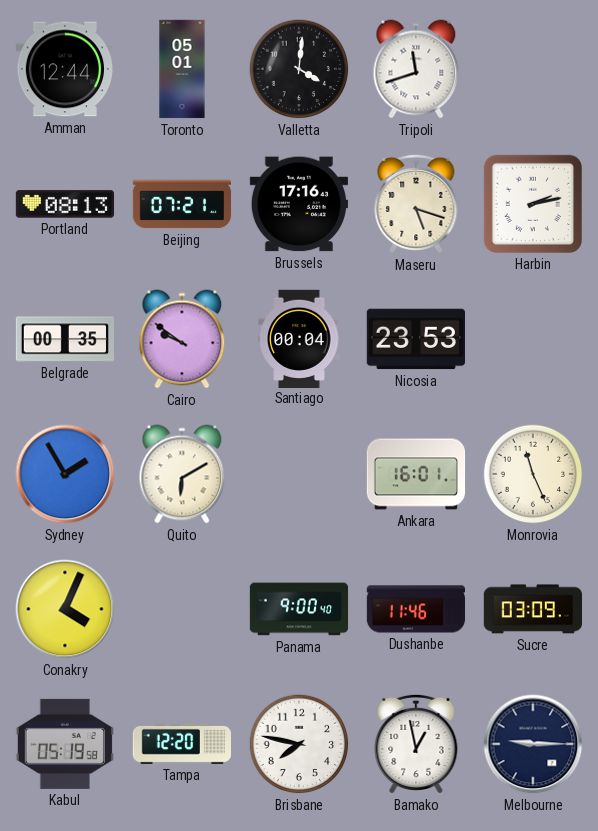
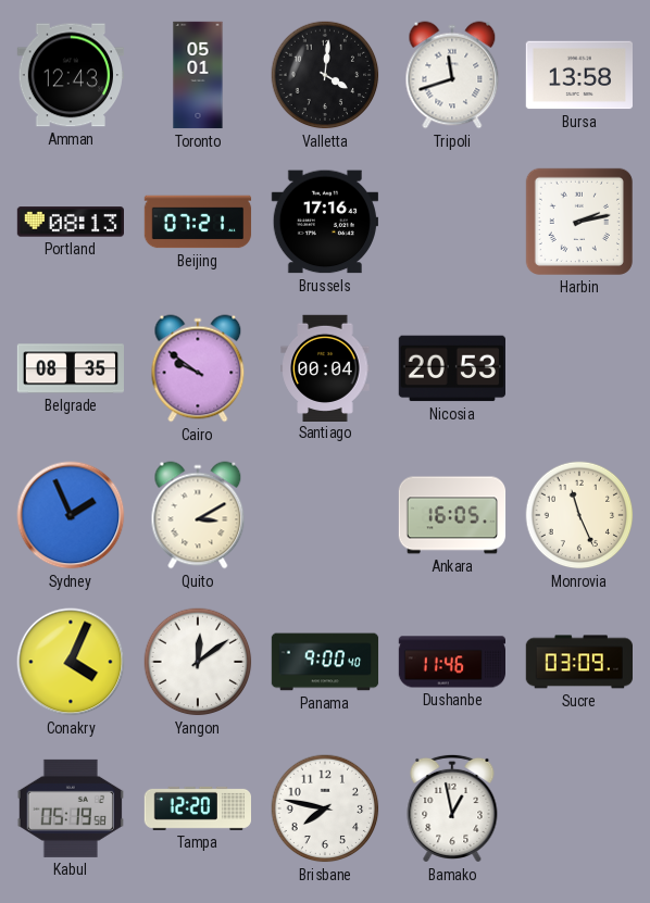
Amman: 12:44 -> 12:43 (70, 75)
Bursa: none -> 13:58 (578, 75)
Maseru: 5:18 -> none (416, 204)
Belgrade: 00:35 -> 08:35 (70, 368)
Nicosia: 23:53 -> 20:53 (451, 368)
Sydney: 1:55 -> 1:56 (71, 515)
Quito: 6:10 -> 3:10 (198, 515)
Ankara: 16:01 -> 16:05 (452, 515)
Yangon: none -> 12:09 (198, 662)
Melbourne: 9:15 -> none (533, 744)
